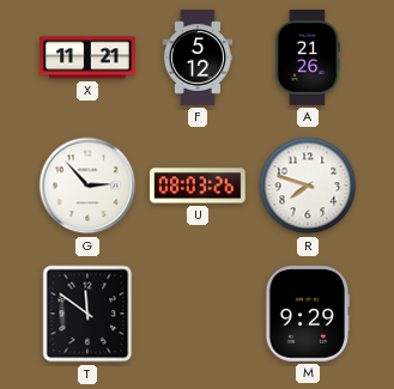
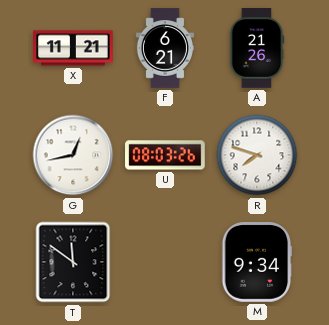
F: 5:12 -> 6:21 (165, 48)
G: 2:53 -> 12:43 (73, 155)
M: 9:29 -> 9:34 (257, 262)
